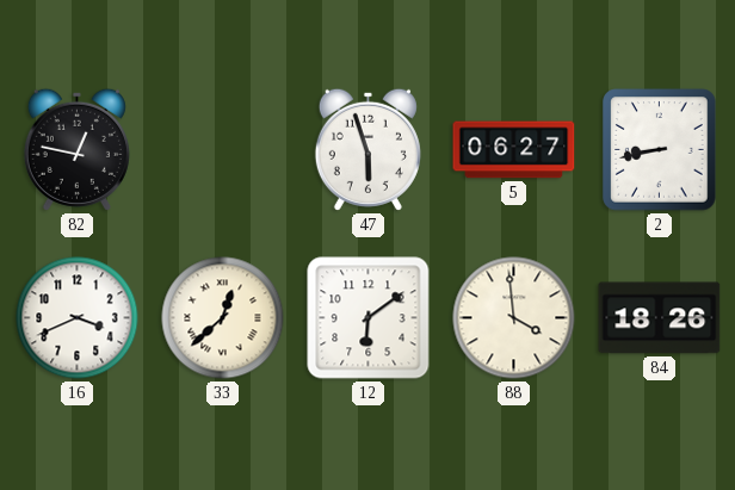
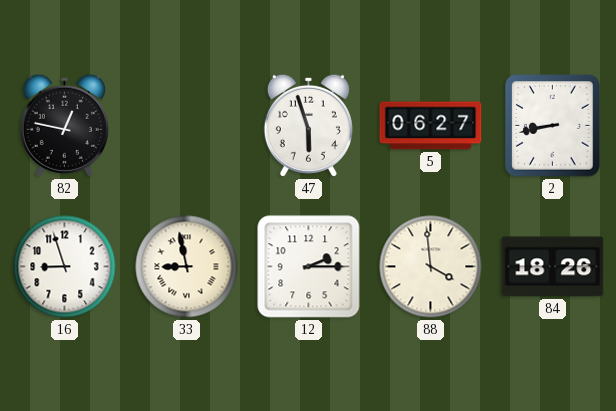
16: 3:41 -> 8:57 (65, 267)
33: 12:38 -> 8:58 (187, 267)
12: 6:09 -> 2:15 (309, 267)
